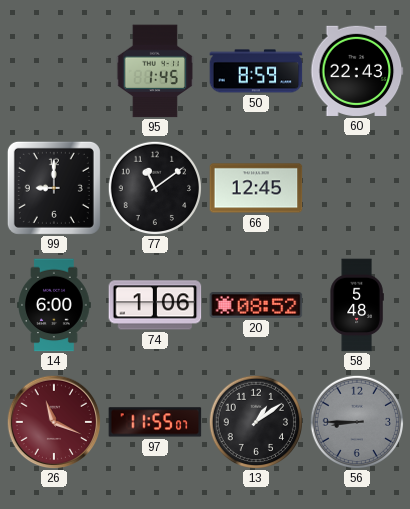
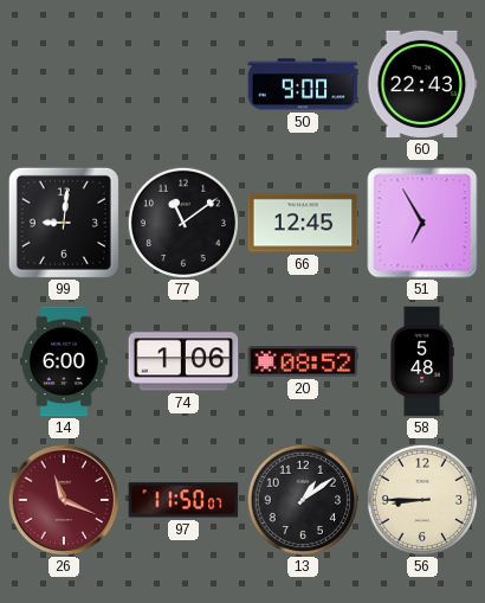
95: 1:45 -> none (155, 71)
50: 8:59 -> 9:00 (303, 84)
99: 9:00 -> 9:01 (64, 223)
51: none -> 6:55 (422, 223)
97: 11:55 -> 11:50 (183, 500)
56 dial: grey -> cream (421, 499)
